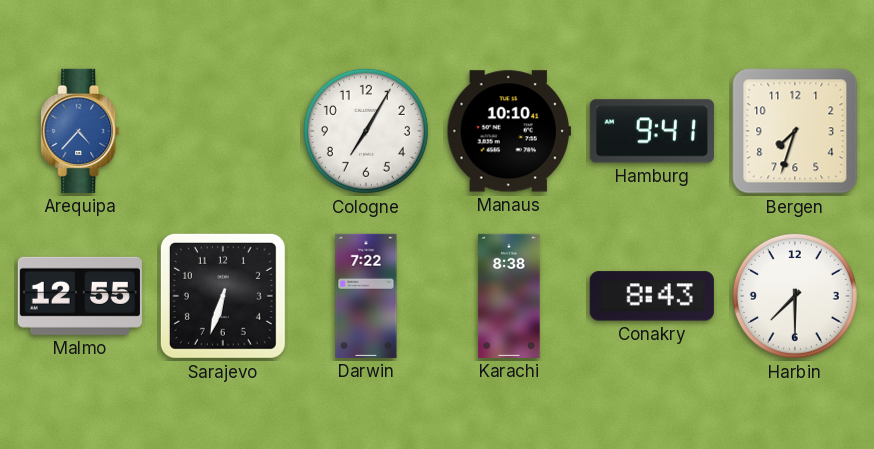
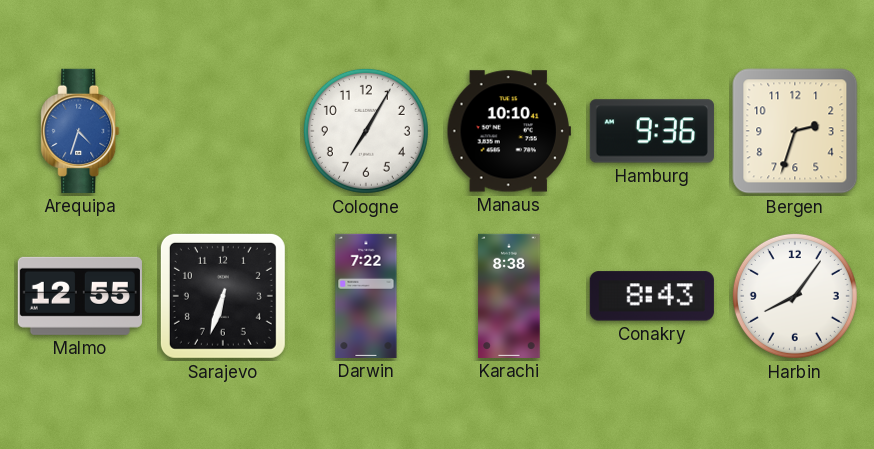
Arequipa: 4:37 -> 4:33 (80, 131)
Hamburg: 9:41 -> 9:36 (652, 131)
Bergen: 7:33 -> 2:33 (795, 131)
Harbin: 7:30 -> 8:06 (795, 296)
